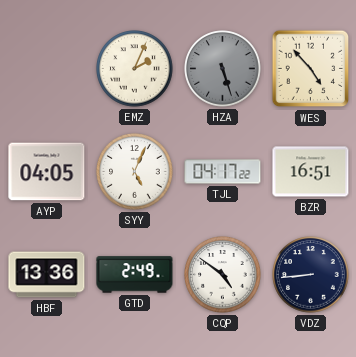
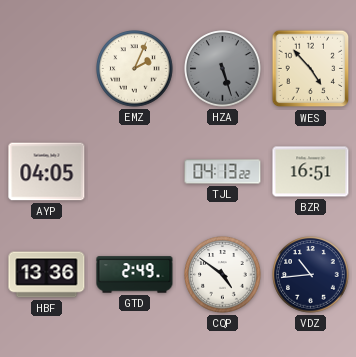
SYY: 5:04 -> none (135, 172)
TJL: 04:17 -> 04:13 (223, 172)
VDZ: 8:44 -> 10:44 (311, 275)
